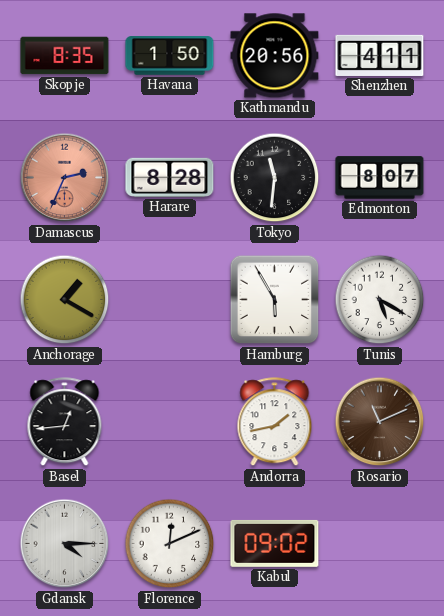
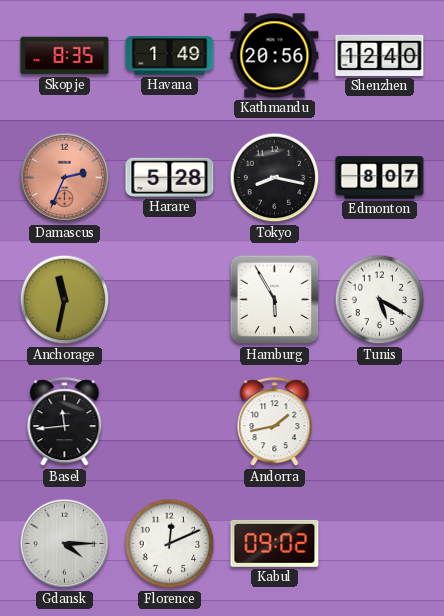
Havana: 1:50 -> 1:49 (170, 56)
Shenzhen: 4:11 -> 12:40 (380, 55)
Harare: 8:28 -> 5:28 (170, 177)
Tokyo: 11:31 -> 8:17 (275, 178)
Anchorage: 1:20 -> 11:32 (65, 300)
Basel: 12:44 -> 11:44 (65, 422)
Rosario: 11:11 -> none (380, 422)
